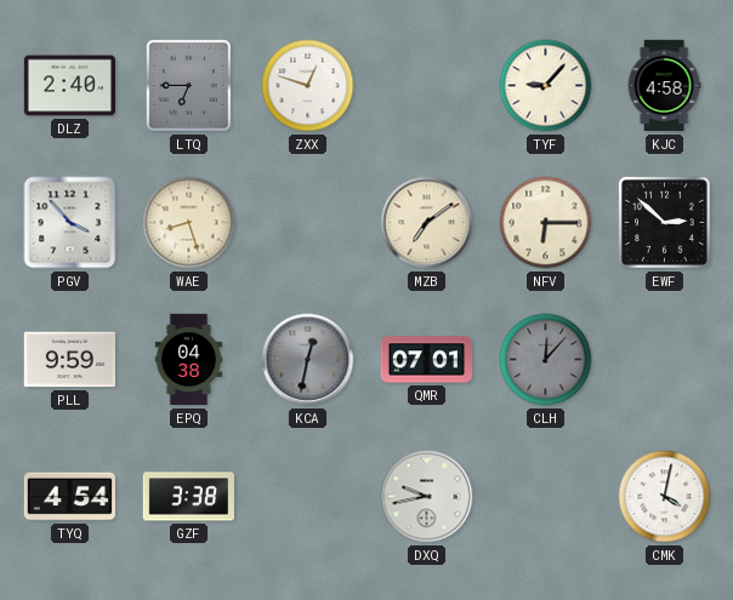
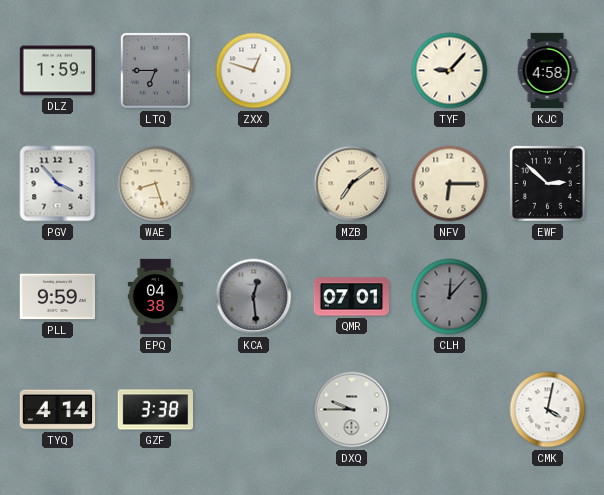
DLZ: 2:40 -> 1:59 (57, 71)
KCA: 12:32 -> 12:29 (254, 297)
TYQ: 4:54 -> 4:14 (57, 410)
DXQ: 9:43 -> 9:45 (352, 410)
